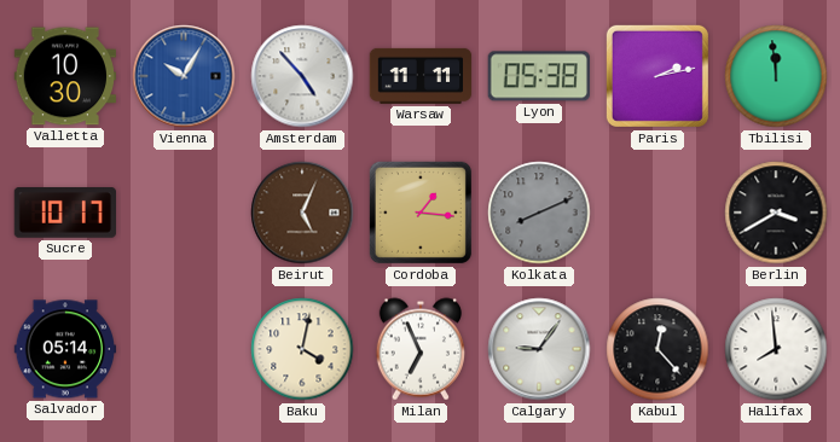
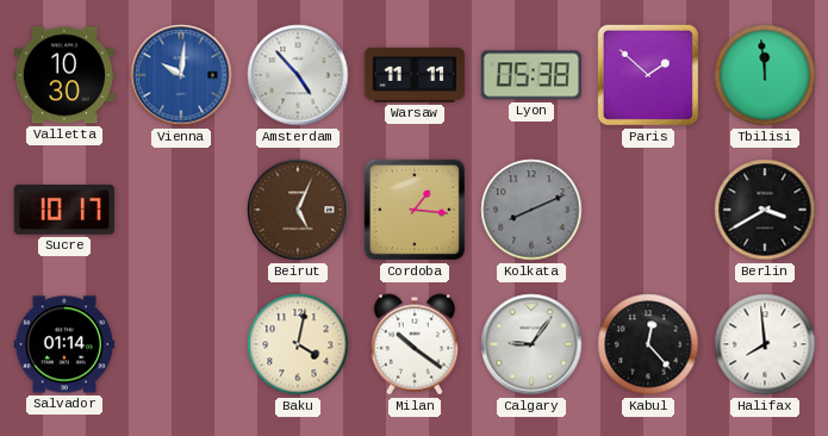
Vienna: 10:05 -> 10:01 (181, 75)
Paris: 2:13 -> 1:52 (648, 75)
Salvador: 05:14 -> 01:14 (64, 344)
Milan: 6:56 -> 10:21 (413, 344)
